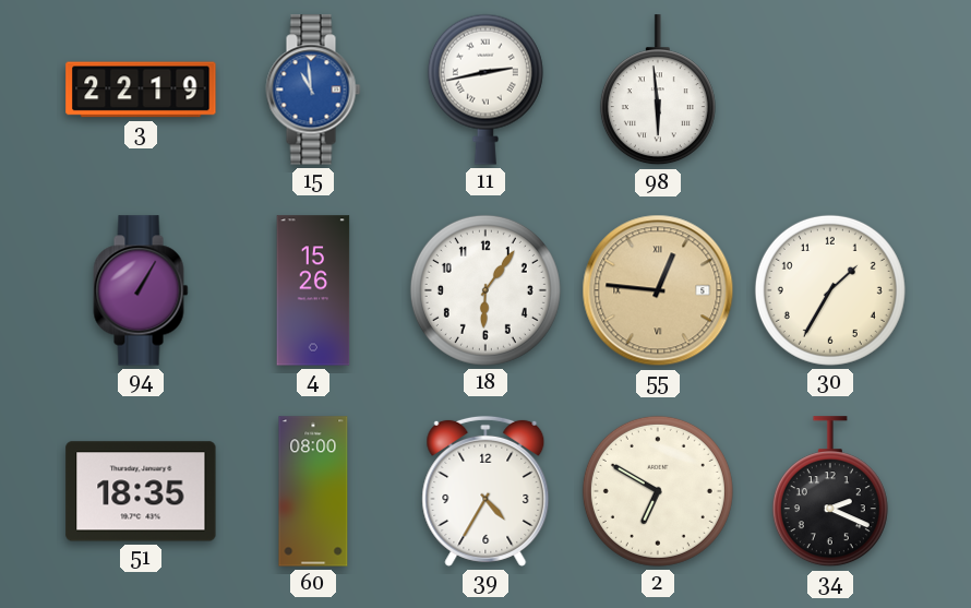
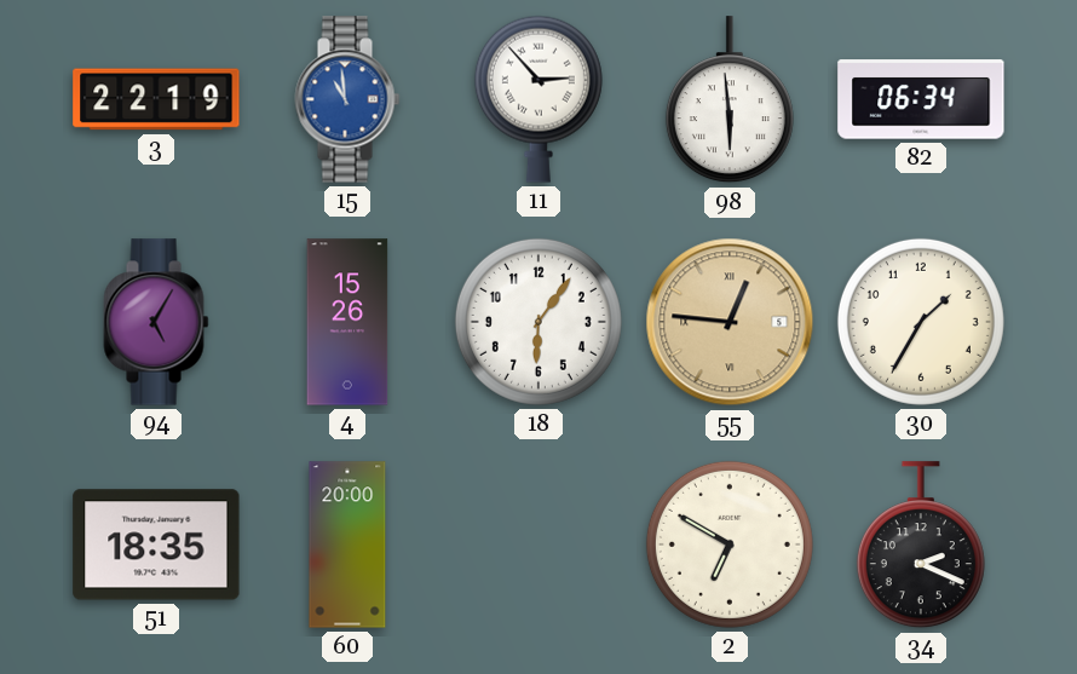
11: 2:43 -> 2:53 (538, 99)
82: none -> 06:34 (921, 99)
94: 1:05 -> 5:05 (156, 322)
60: 08:00 -> 20:00 (347, 545)
39: 4:35 -> none (485, 491)
